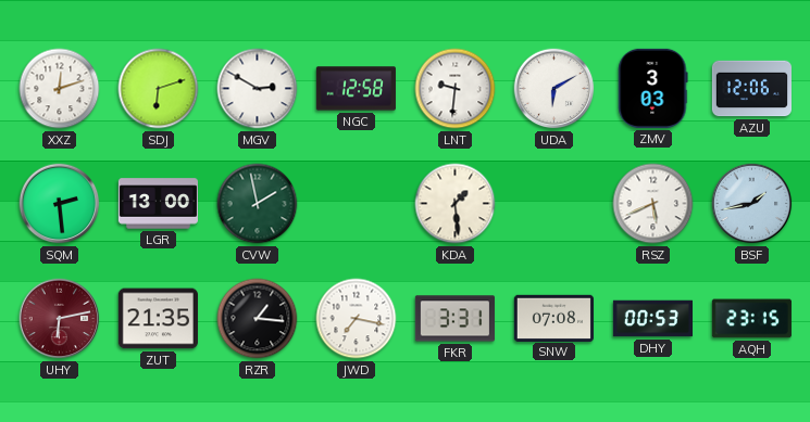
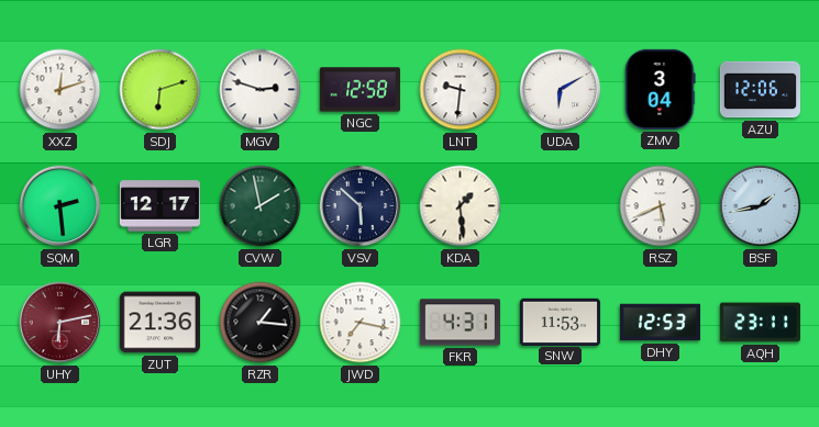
MGV: 2:50 -> 2:48 (261, 90)
ZMV: 3:03 -> 3:04 (661, 89)
LGR: 13:00 -> 12:17 (159, 206)
VSV: none -> 5:52 (361, 206)
ZUT: 21:35 -> 21:36 (159, 323)
FKR: 3:31 -> 4:31 (460, 323)
SNW: 07:08 -> 11:53 (560, 322)
DHY: 00:53 -> 12:53 (660, 323)
AQH: 23:15 -> 23:11 (760, 323)
